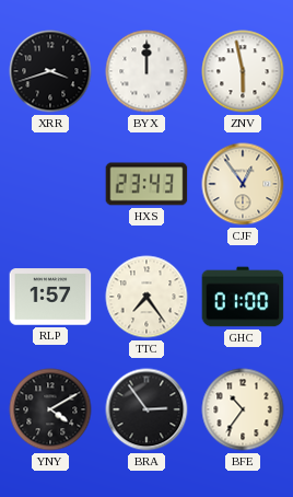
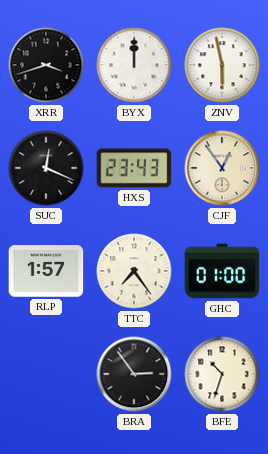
SUC: none -> 12:19 (46, 168)
YNY: 4:10 -> none (50, 409)
BFE: 10:36 -> 10:33 (222, 374)
